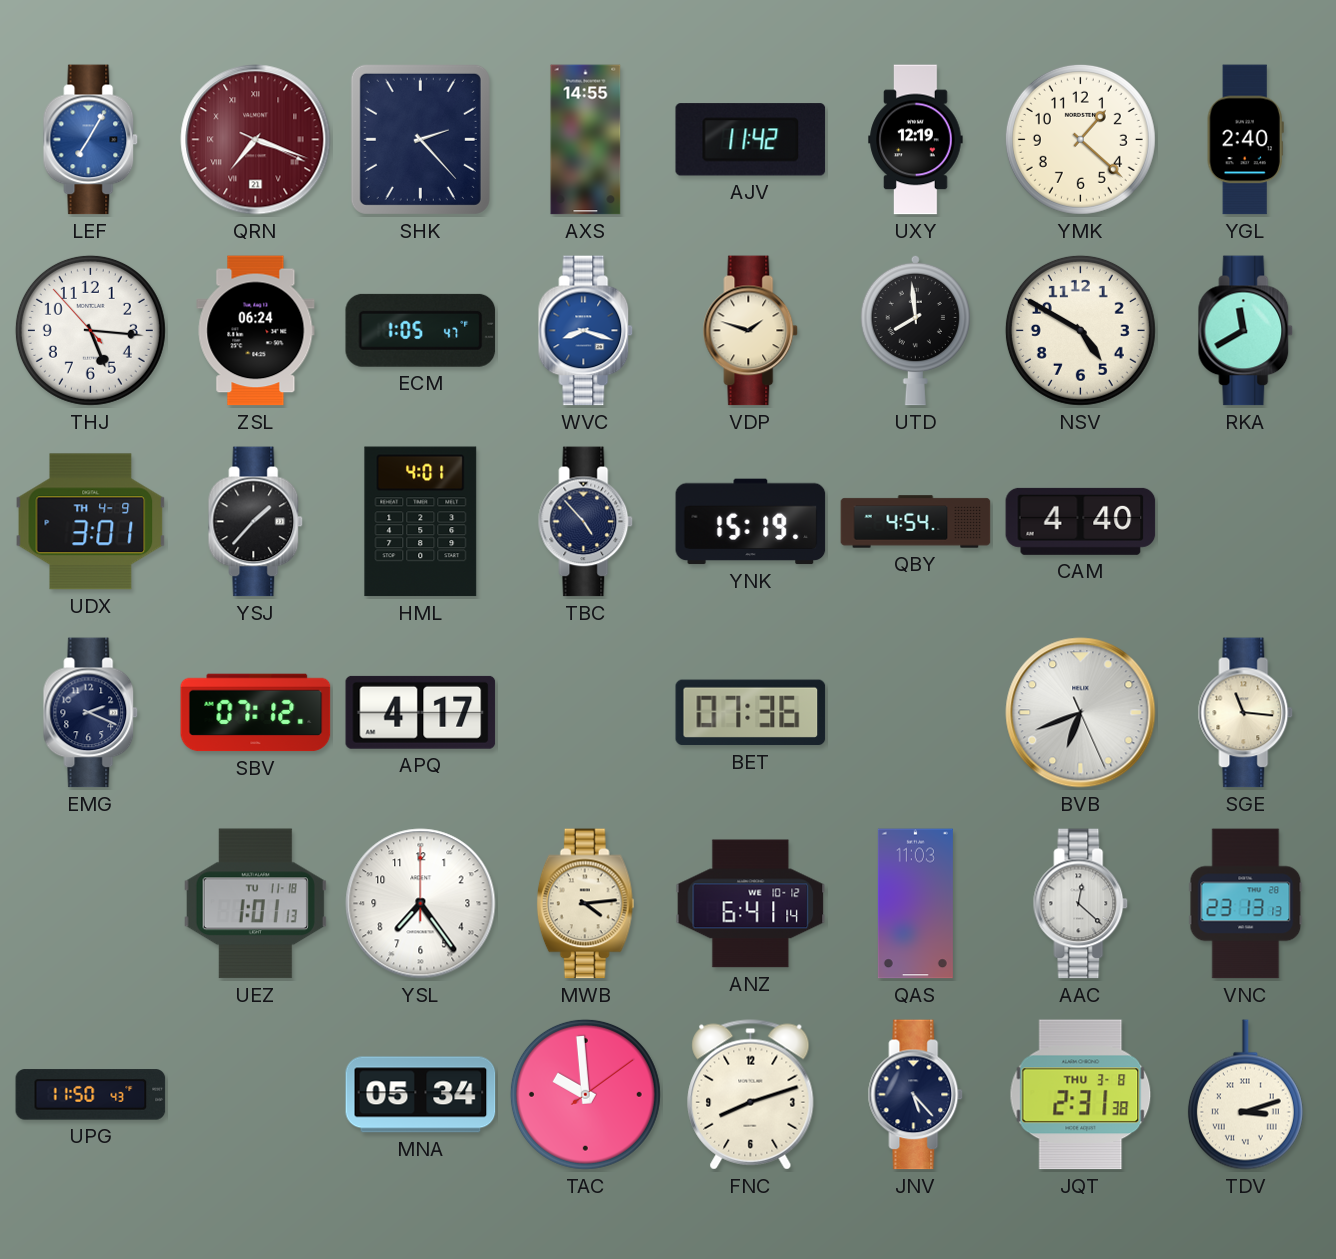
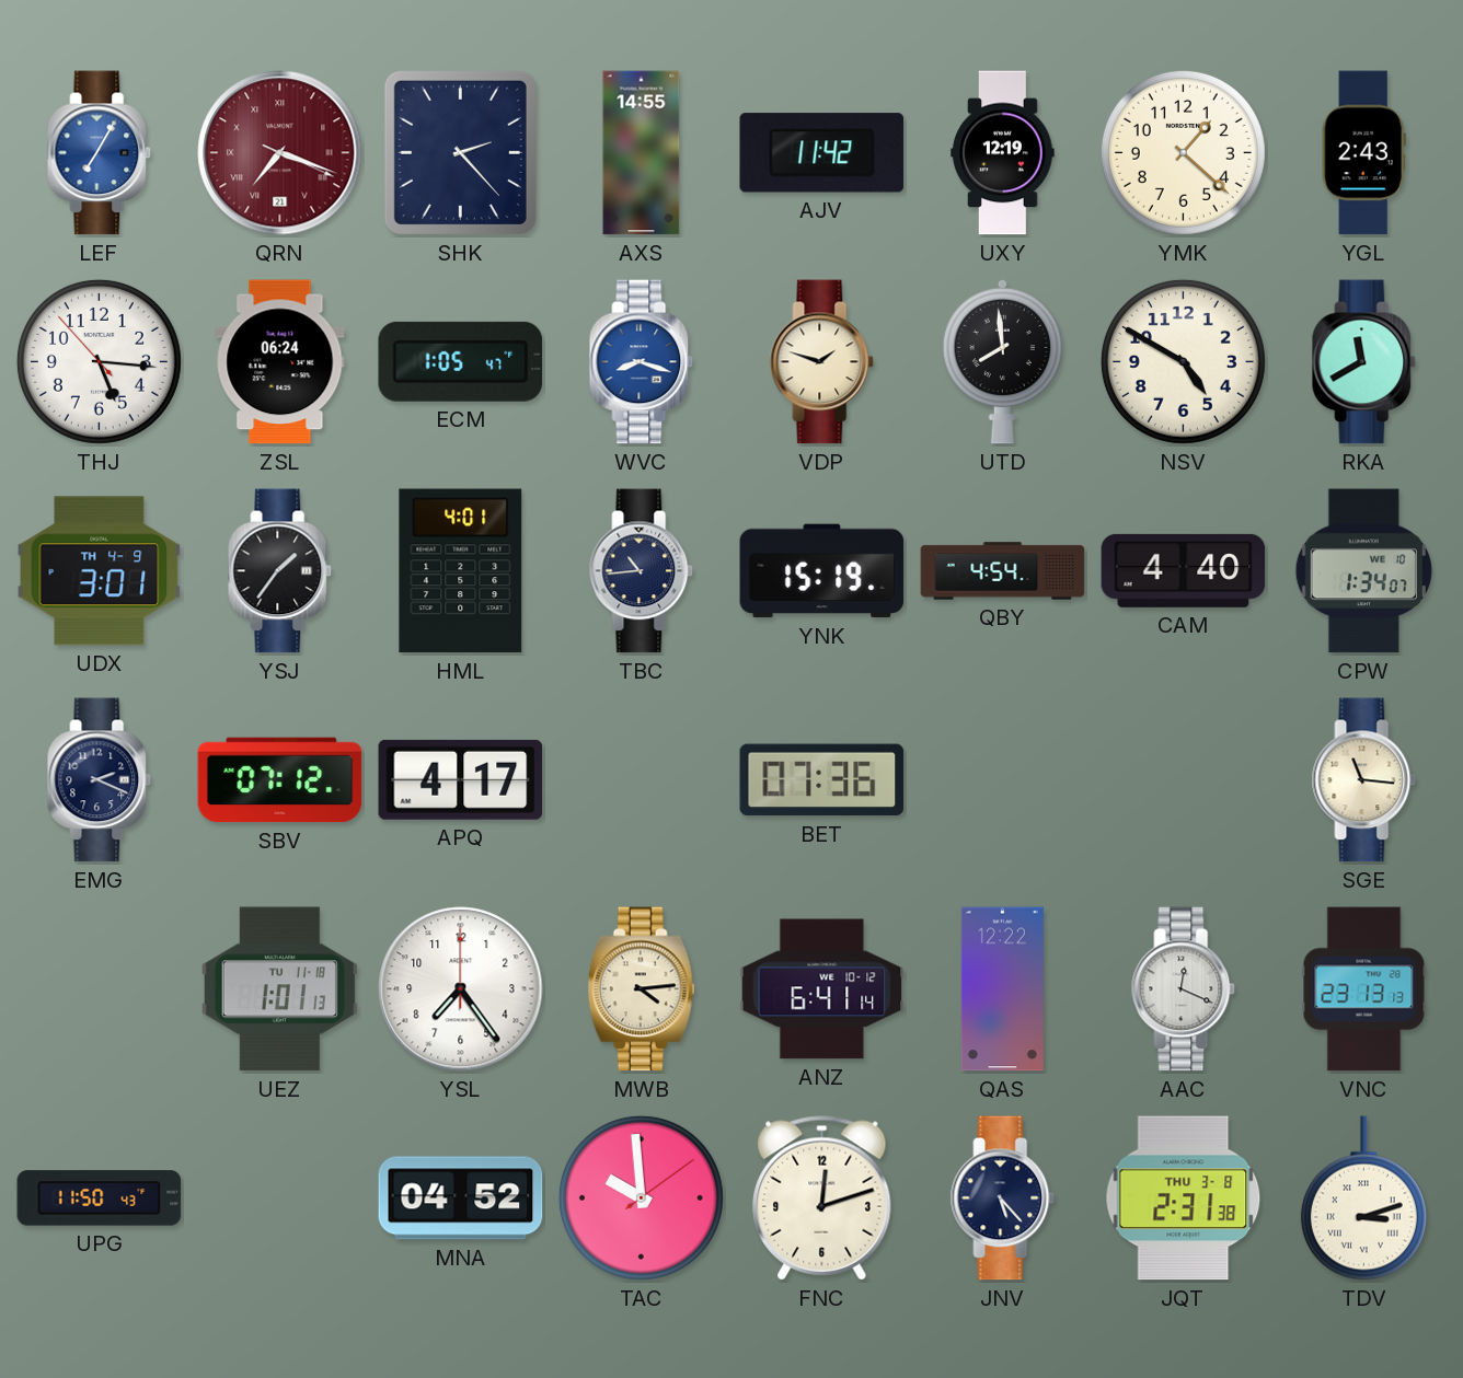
YGL: 2:40 -> 2:43 (1363, 153)
YSJ: 1:37 -> 1:36 (280, 571)
TBC: 4:53 -> 10:44 (642, 571)
CPW: none -> 1:34 (1363, 571)
BVB: 6:41 -> none (1081, 713)
QAS: 11:03 -> 12:22 (1002, 989)
AAC: 12:22 -> 12:19 (1184, 989)
MNA: 05:34 -> 04:52 (461, 1198)
FNC: 8:12 -> 12:12 (822, 1198)
